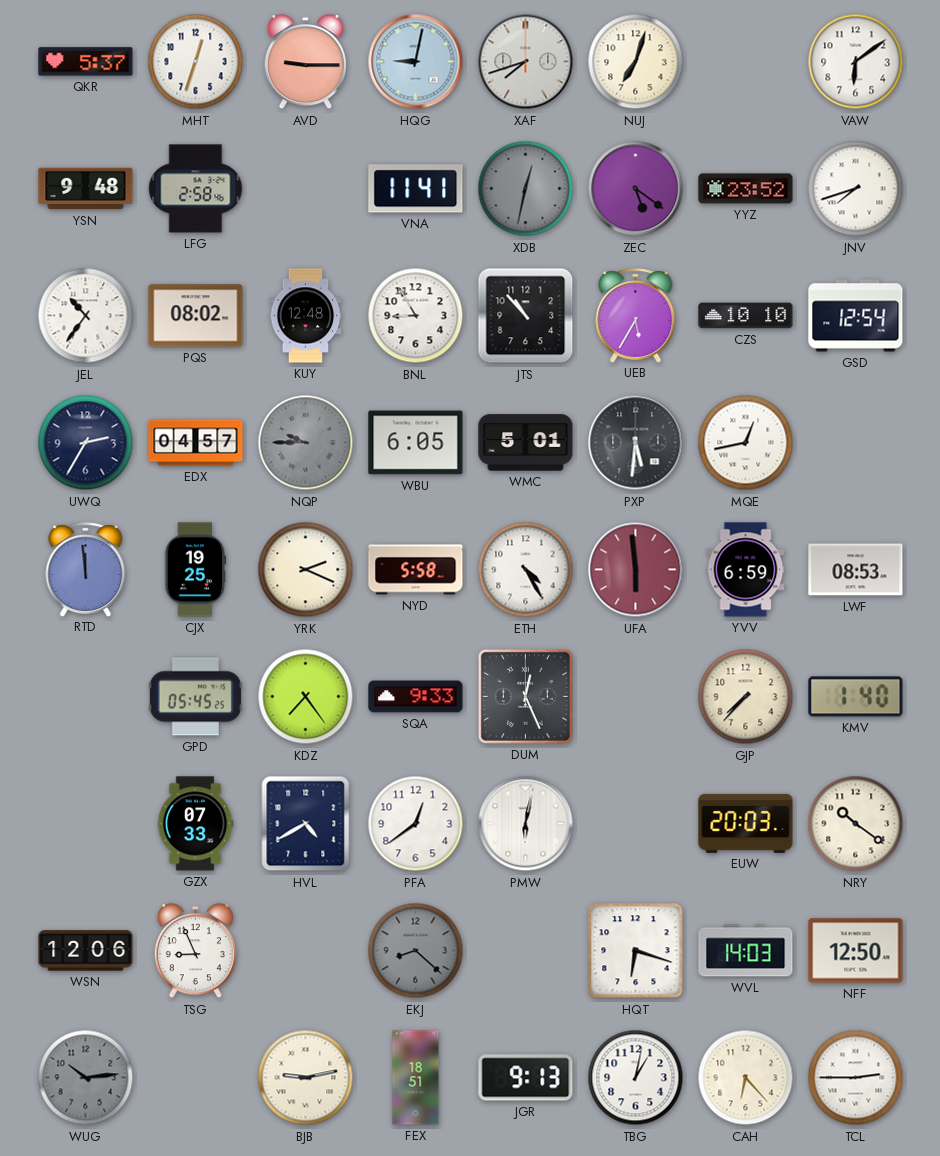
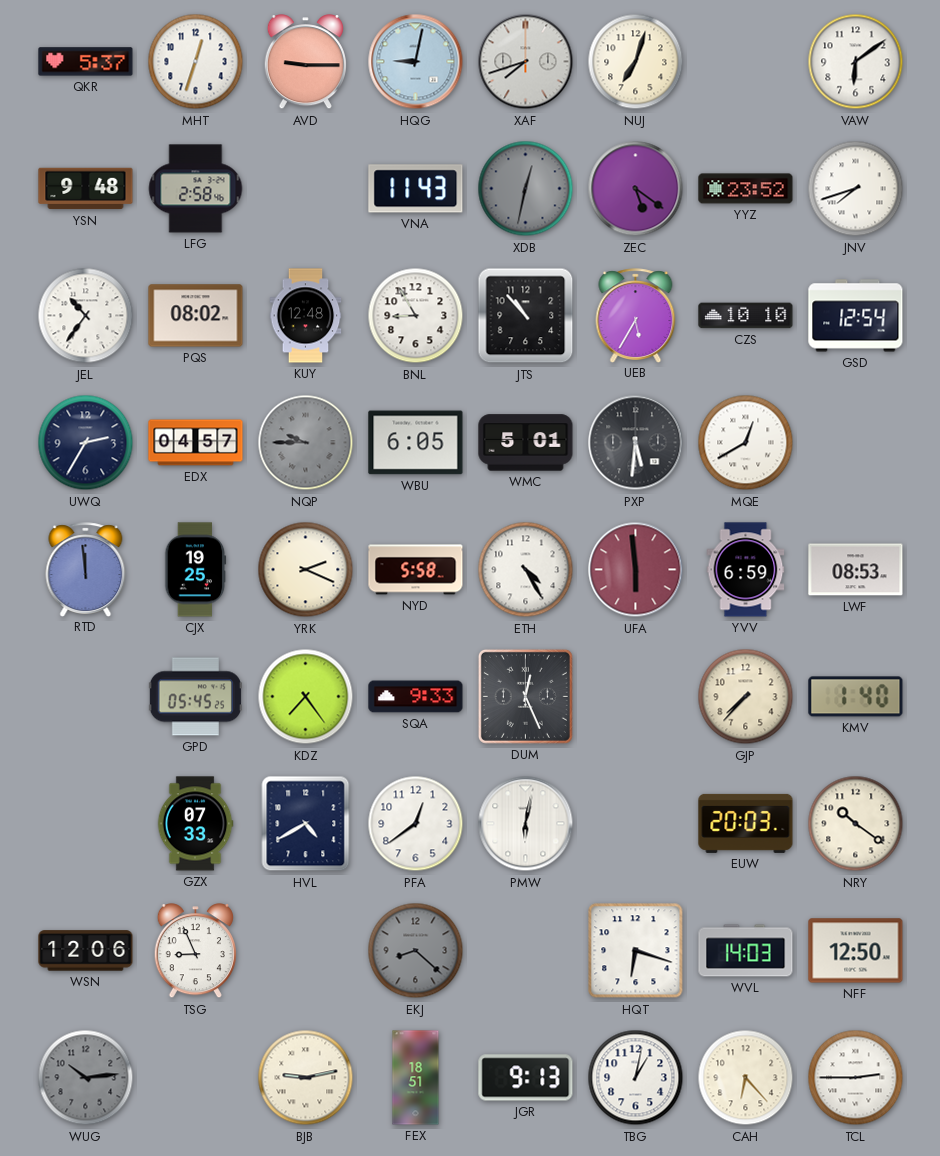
VNA: 11:41 -> 11:43 (416, 189)
MQE: 12:43 -> 12:40 (746, 443)
